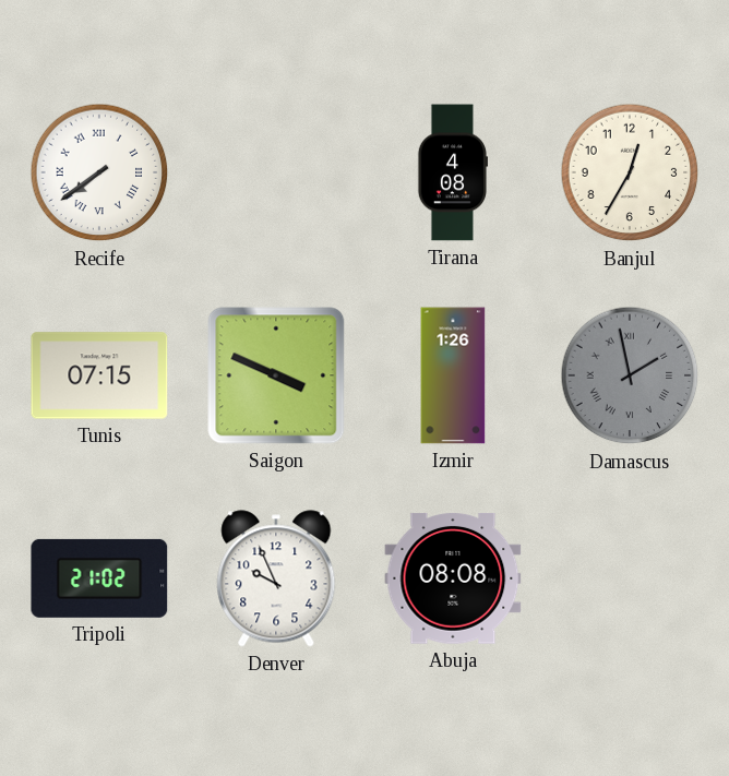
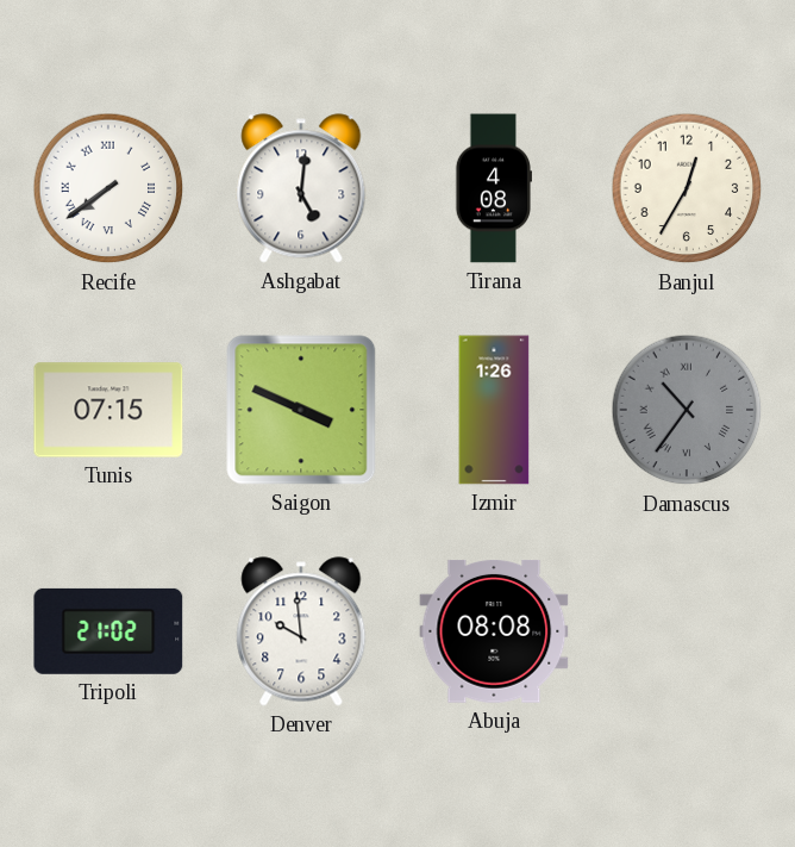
Ashgabat: none -> 5:01 (301, 188)
Damascus: 1:58 -> 10:36 (687, 410)
Denver: 9:56 -> 9:59 (301, 631)
